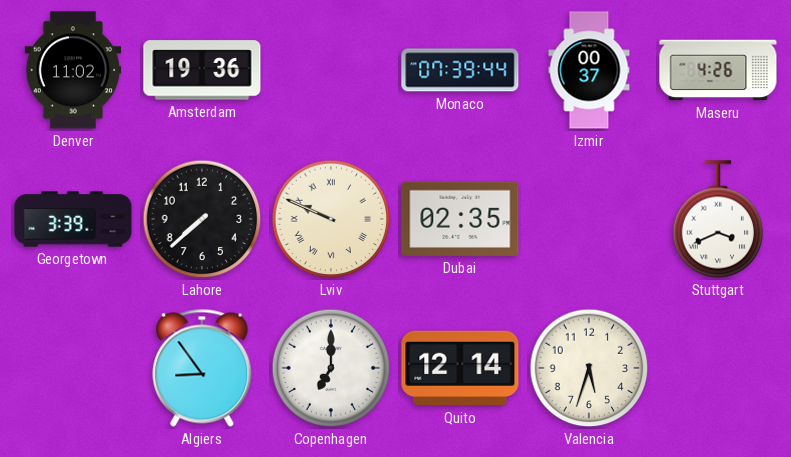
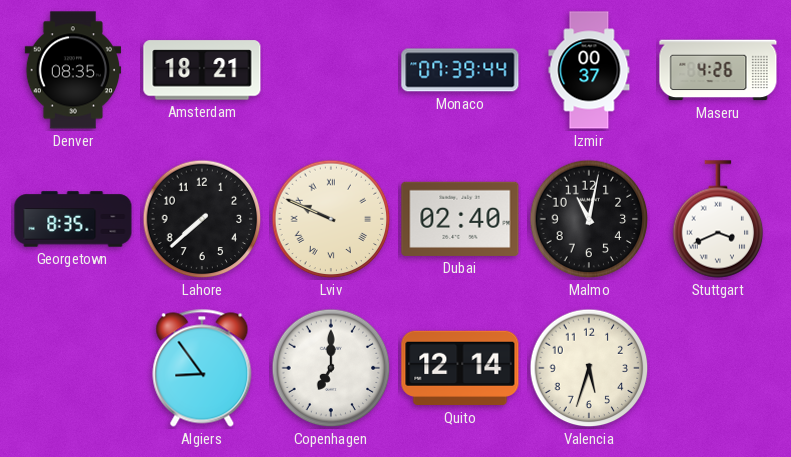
Denver: 11:02 -> 08:35 (73, 70)
Amsterdam: 19:36 -> 18:21 (202, 70)
Georgetown: 3:39 -> 8:35 (73, 219)
Dubai: 02:35 -> 02:40 (460, 219)
Malmo: none -> 11:02 (589, 219)
